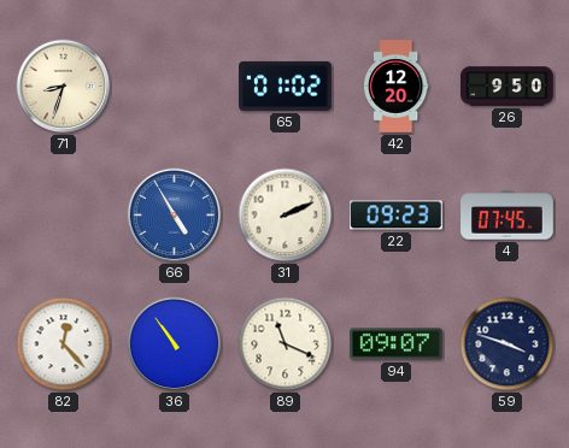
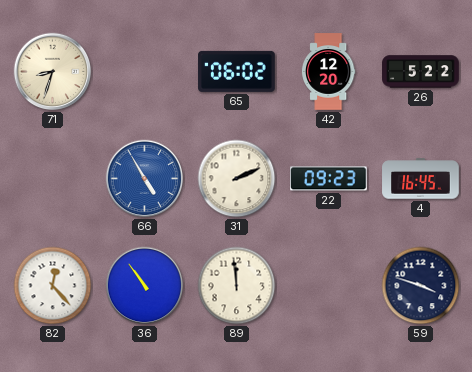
65: 01:02 -> 06:02 (237, 71)
26: 9:50 -> 5:22 (421, 72)
4: 07:45 -> 16:45 (421, 179)
89: 11:19 -> 11:59 (237, 286)
94: 09:07 -> none (397, 344)
